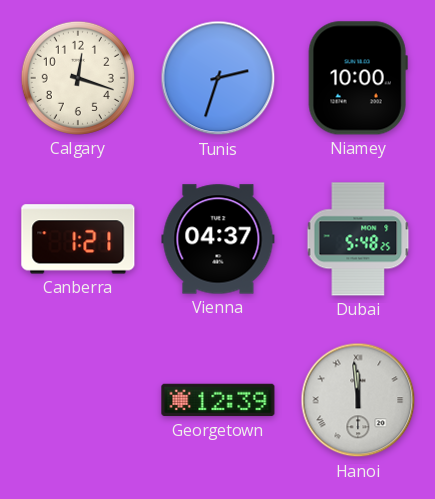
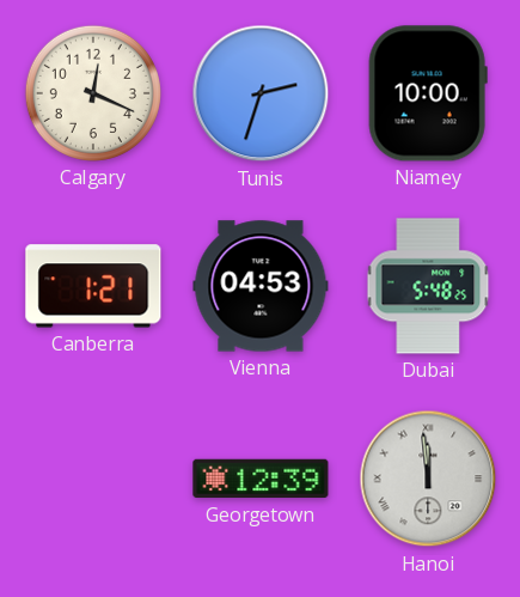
Calgary: 12:18 -> 12:19 (93, 93)
Vienna: 04:37 -> 04:53 (261, 286)
